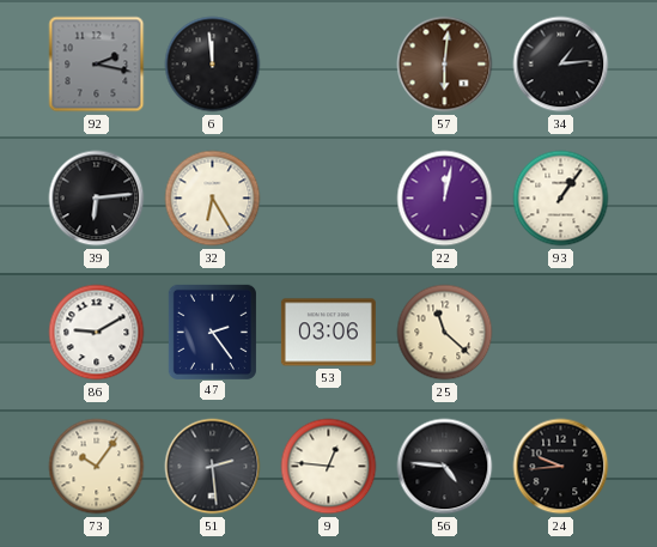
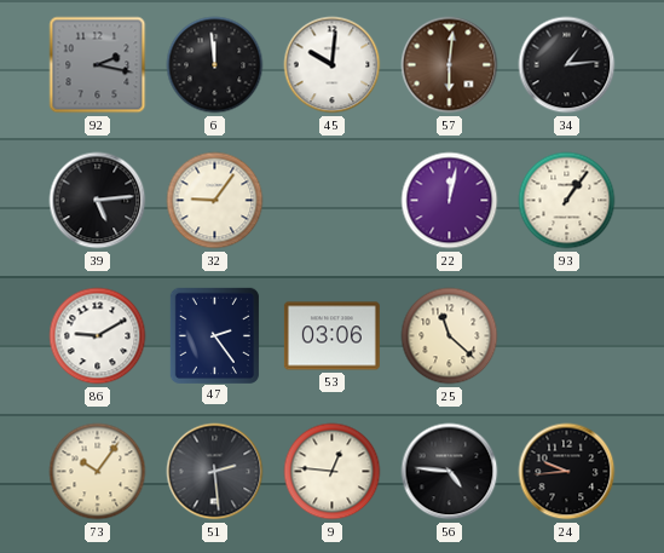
45: none -> 10:01 (333, 65)
39: 6:14 -> 5:14 (98, 201)
32: 6:25 -> 9:06 (215, 201)
